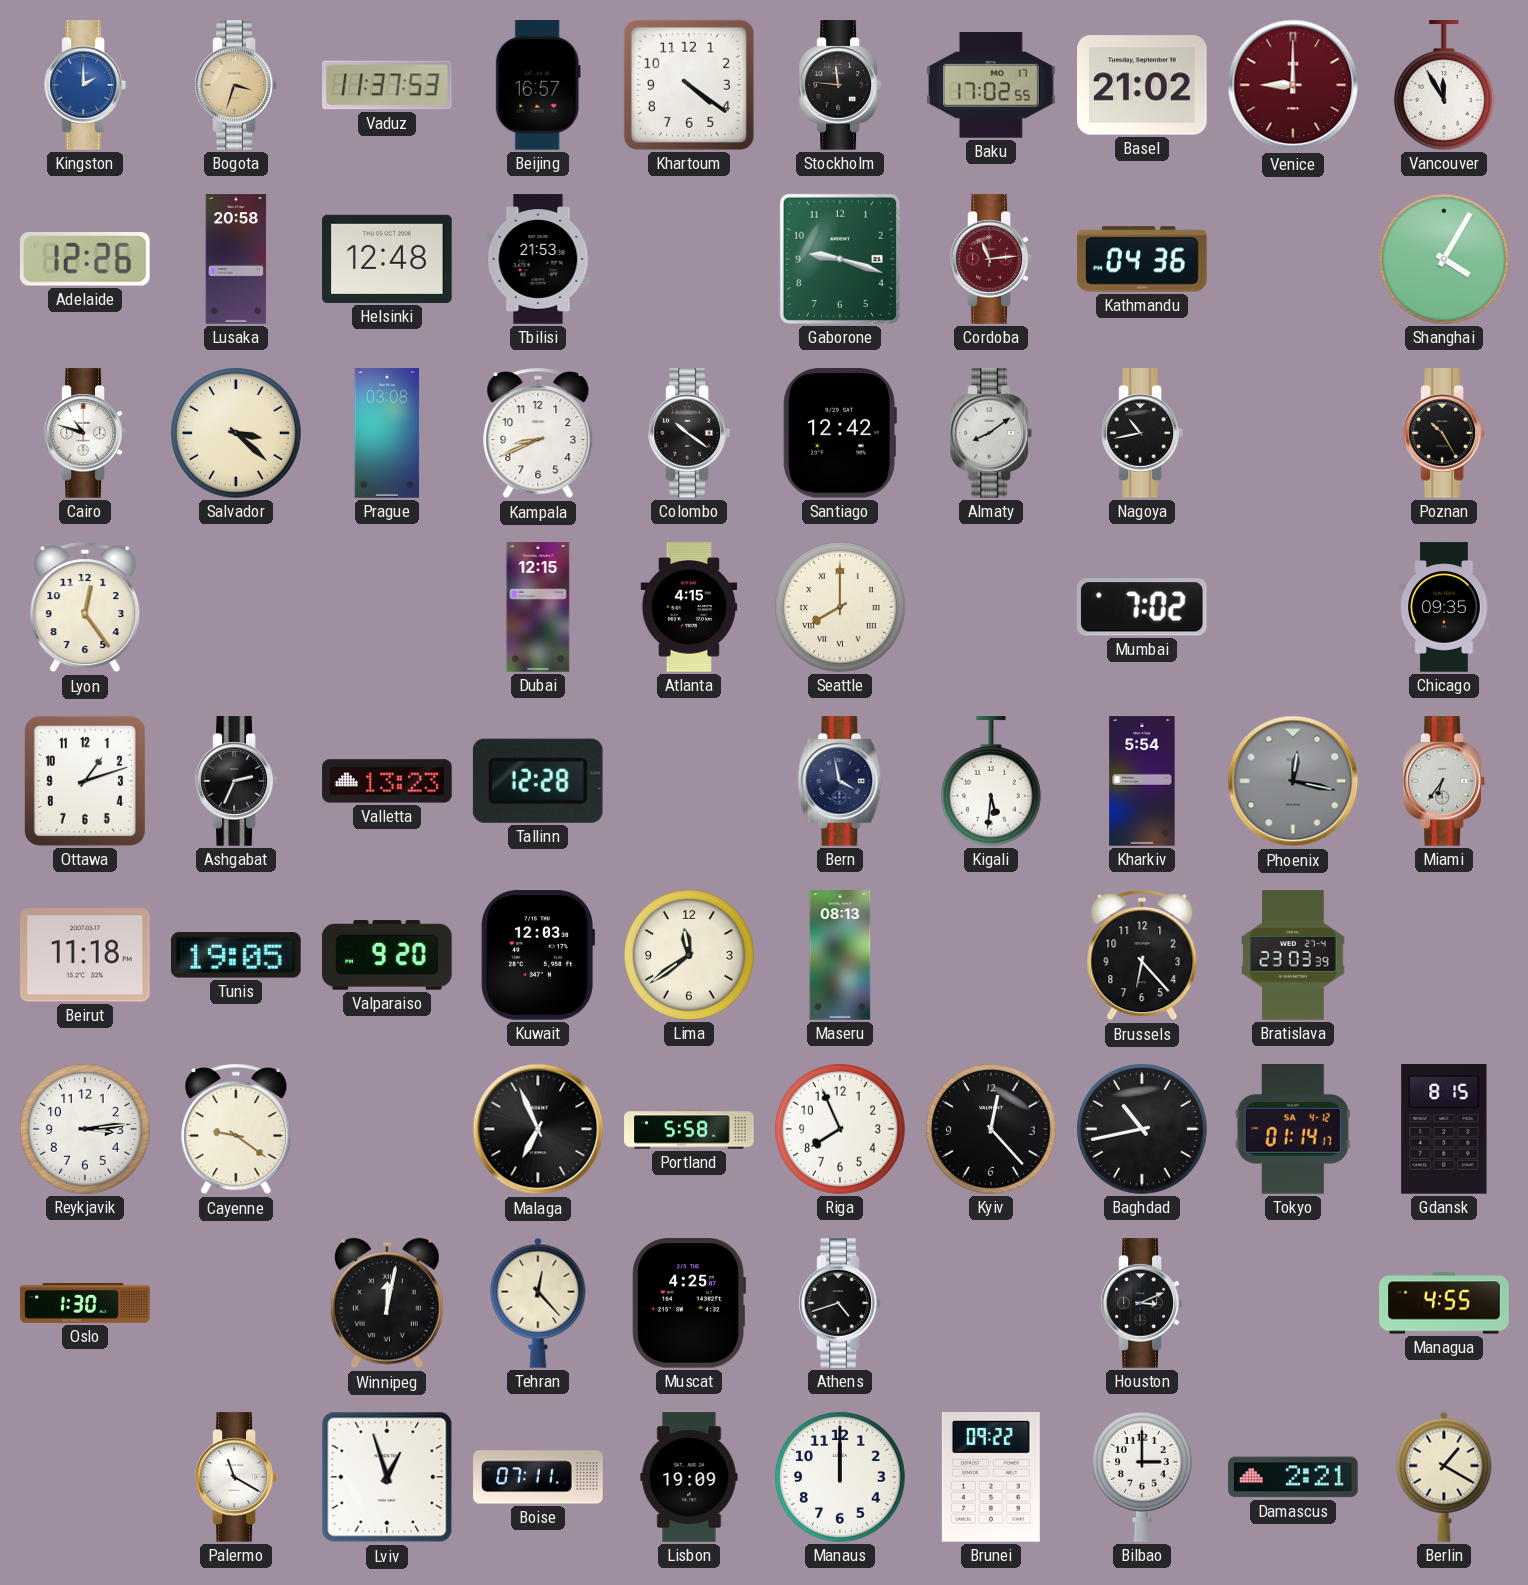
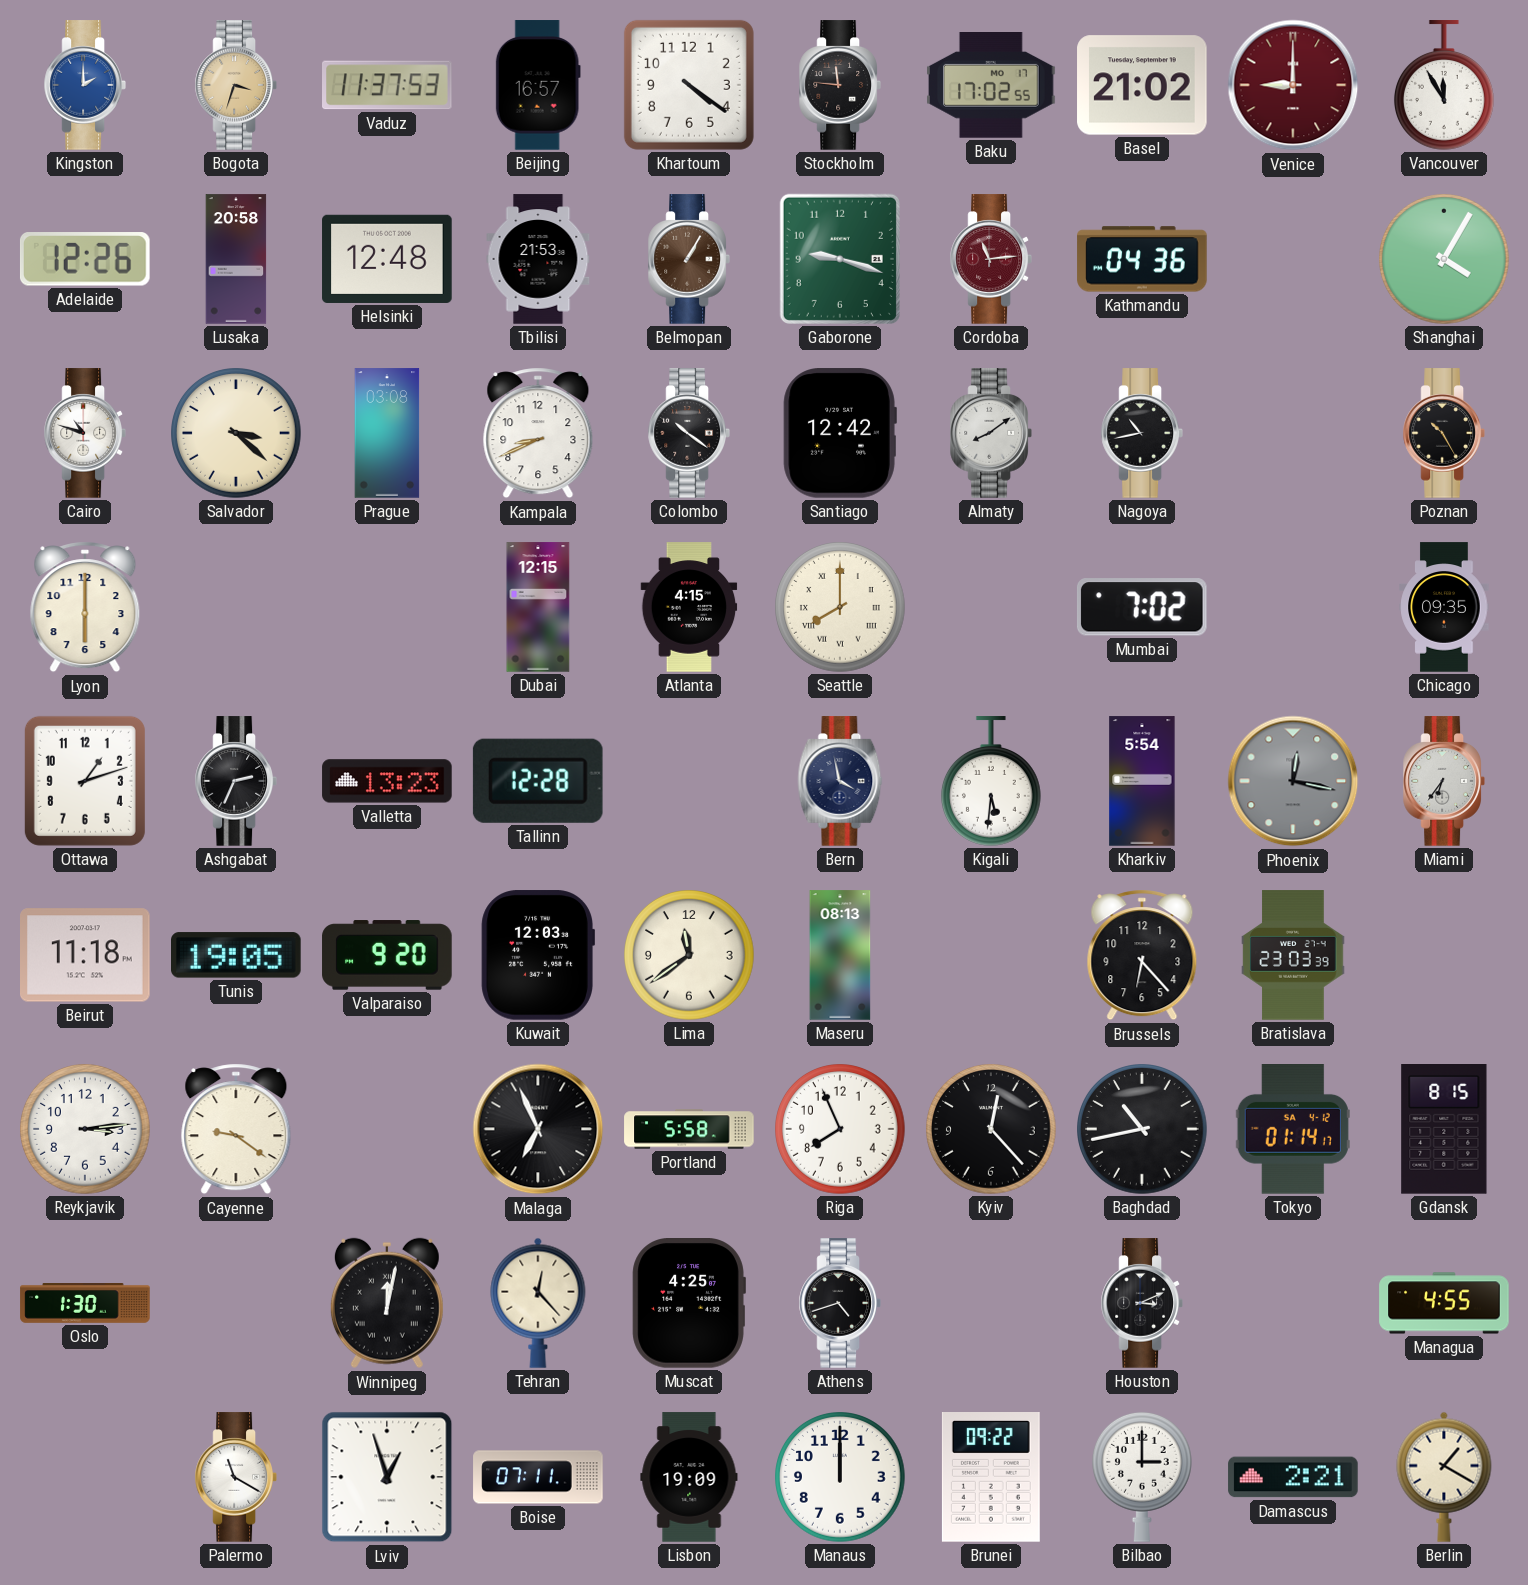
Belmopan: none -> 1:05 (689, 259)
Lyon: 12:24 -> 6:00 (85, 607)
